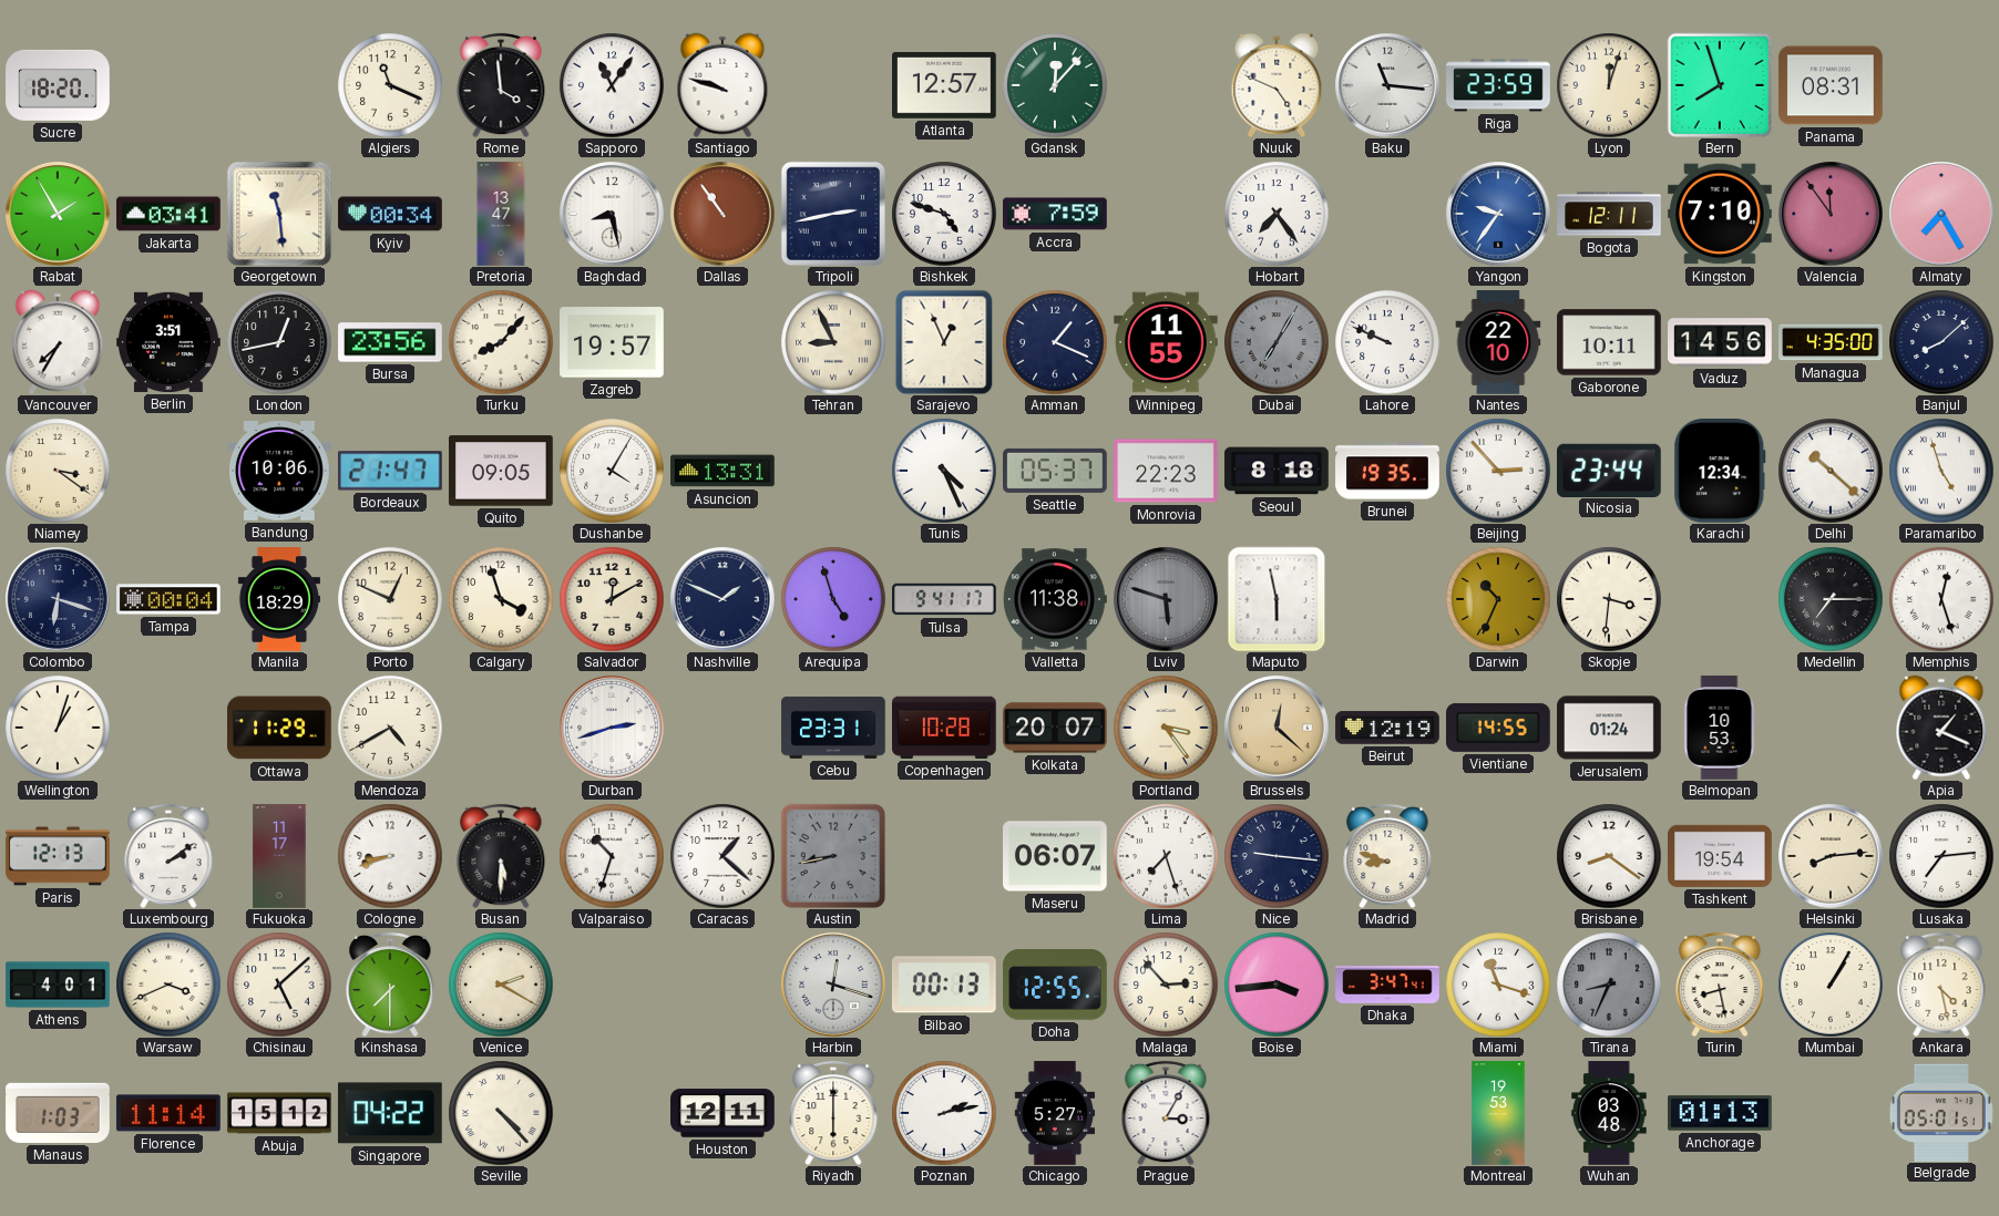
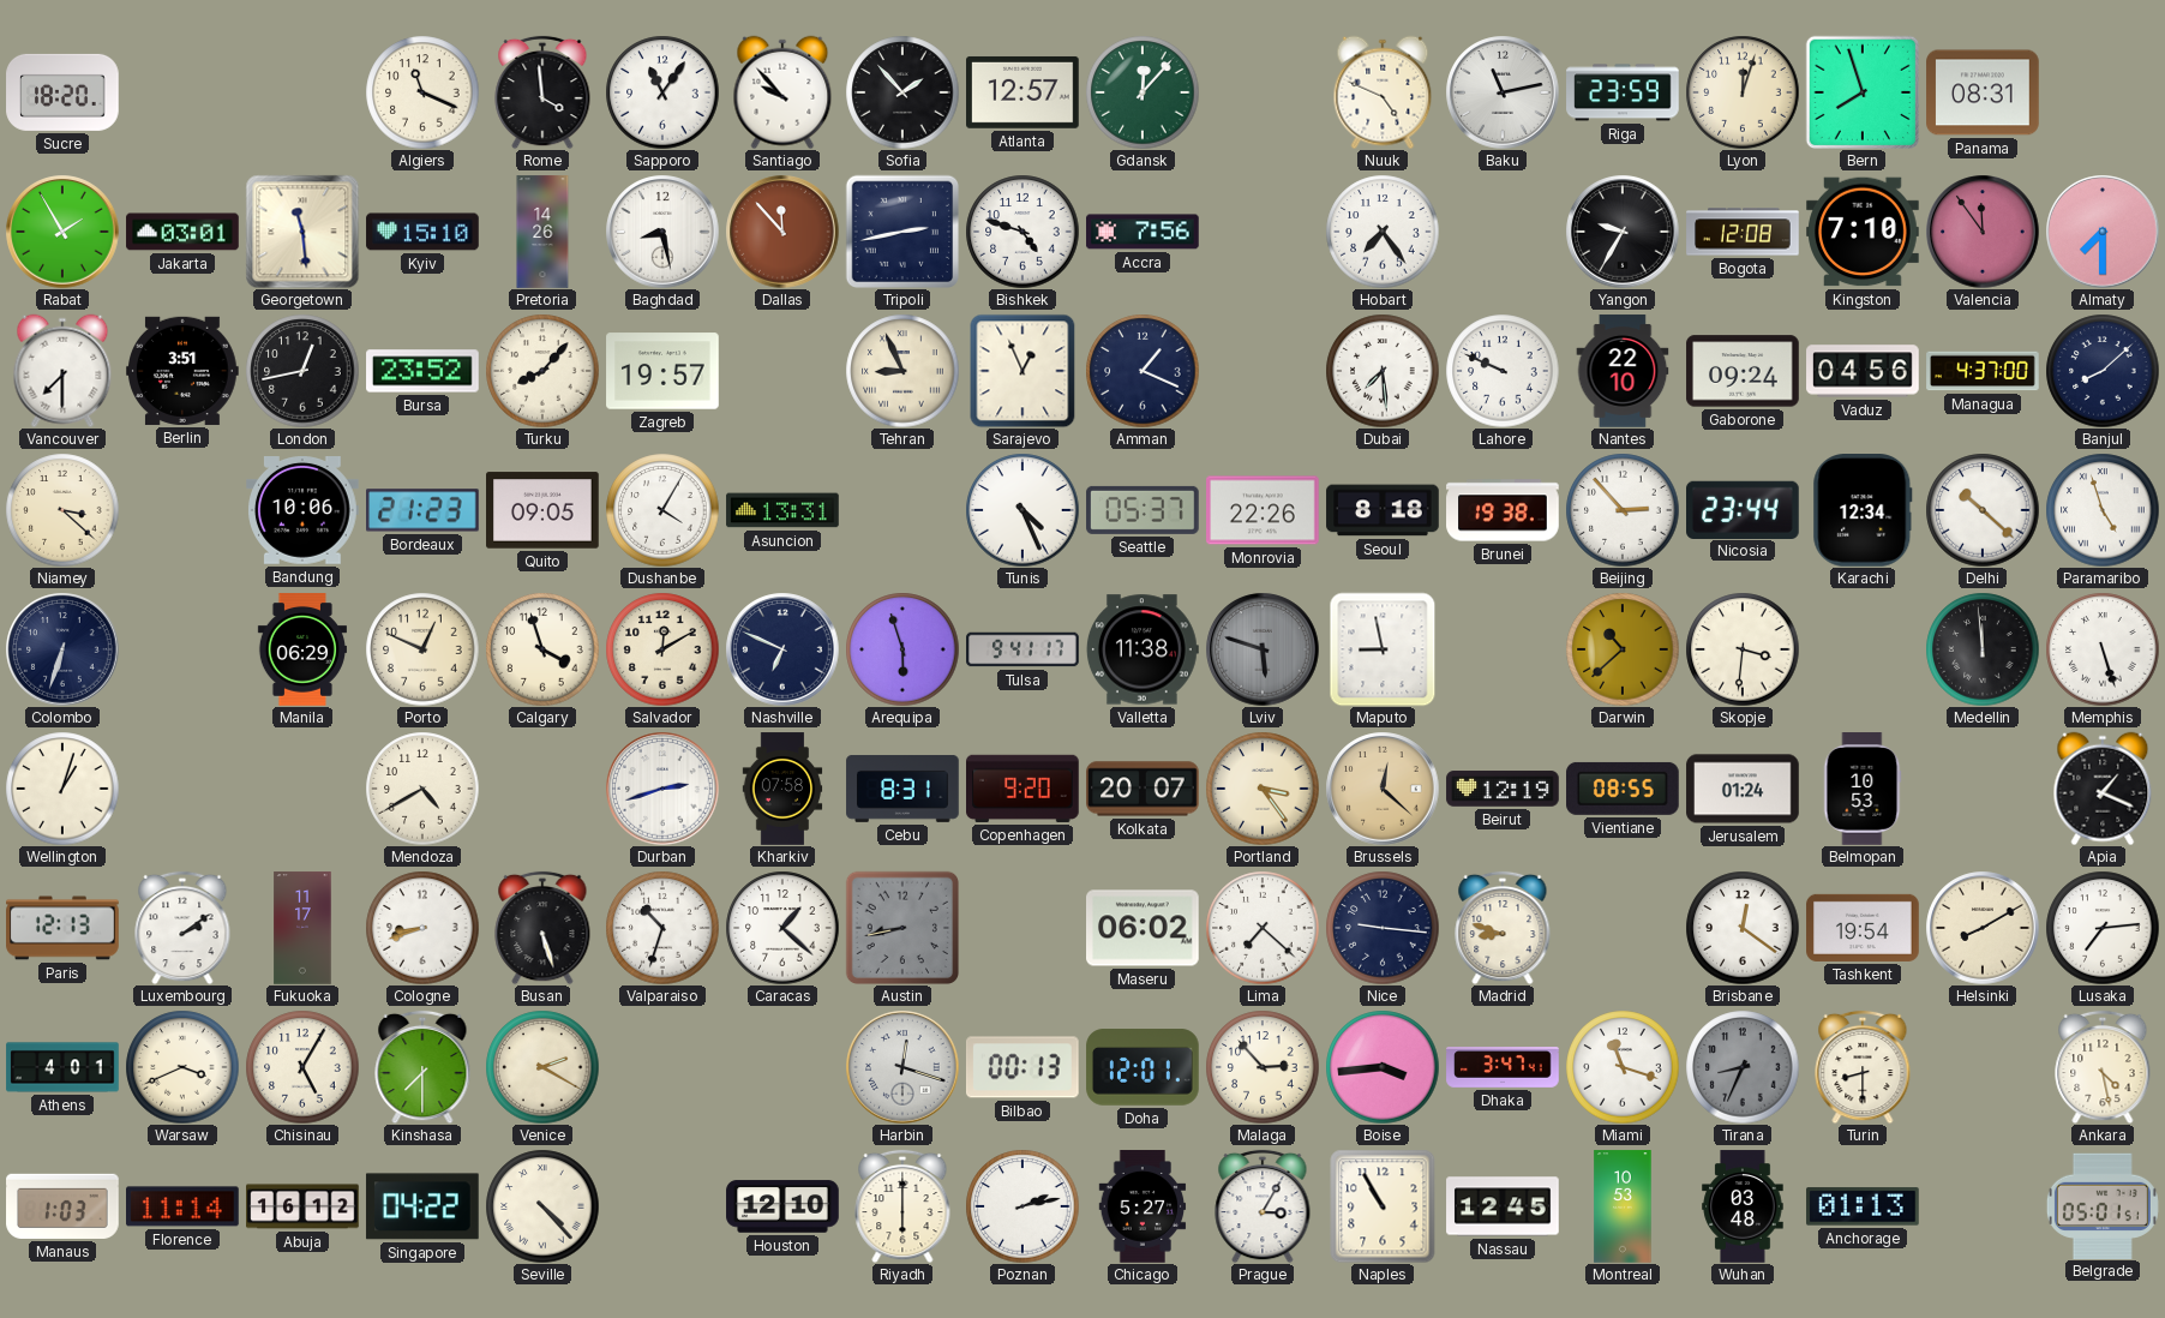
Santiago: 9:48 -> 9:53 (782, 92)
Sofia: none -> 1:53 (902, 92)
Baku: 11:16 -> 11:13 (1503, 92)
Jakarta: 03:41 -> 03:01 (182, 232)
Kyiv: 00:34 -> 15:10 (422, 232)
Pretoria: 13:47 -> 14:26 (542, 232)
Dallas: 10:54 -> 11:53 (782, 232)
Accra: 7:59 -> 7:56 (1144, 232)
Yangon: 9:36 -> 9:35 (1623, 232)
Yangon dial: blue -> black (1623, 232)
Bogota: 12:11 -> 12:08 (1743, 232)
Almaty: 7:25 -> 7:30 (2103, 232)
Vancouver: 7:35 -> 7:30 (62, 371)
Bursa: 23:56 -> 23:52 (422, 371)
Winnipeg: 11:55 -> none (1166, 342)
Dubai: 7:05 -> 7:29 (1383, 371)
Dubai dial: grey -> white (1383, 371)
Gaborone: 10:11 -> 09:24 (1743, 371)
Vaduz: 14:56 -> 04:56 (1863, 371)
Managua: 4:35 -> 4:37 (1983, 371)
Niamey: 3:21 -> 3:22 (62, 510)
Bordeaux: 21:47 -> 21:23 (424, 510)
Monrovia: 22:23 -> 22:26 (1263, 510)
Brunei: 19:35 -> 19:38 (1503, 510)
Colombo: 6:18 -> 6:33 (62, 649)
Tampa: 00:04 -> none (168, 599)
Manila: 18:29 -> 06:29 (302, 649)
Nashville: 1:49 -> 6:49 (782, 649)
Arequipa: 4:57 -> 5:57 (902, 649)
Maputo: 5:58 -> 8:58 (1383, 649)
Darwin: 10:34 -> 10:38 (1623, 649)
Medellin: 7:15 -> 11:59 (1983, 649)
Memphis: 12:27 -> 5:27 (2103, 649)
Ottawa: 11:29 -> none (279, 728)
Kharkiv: none -> 07:58 (782, 789)
Cebu: 23:31 -> 8:31 (902, 789)
Copenhagen: 10:28 -> 9:20 (1024, 789)
Vientiane: 14:55 -> 08:55 (1624, 789)
Busan: 5:30 -> 5:27 (542, 928)
Maseru: 06:07 -> 06:02 (1144, 928)
Lima: 7:27 -> 7:22 (1263, 928)
Brisbane: 8:21 -> 12:21 (1743, 928)
Helsinki: 8:14 -> 8:10 (1983, 928)
Chisinau: 5:08 -> 5:05 (302, 1067)
Doha: 12:55 -> 12:01 (1143, 1067)
Turin: 8:28 -> 8:30 (1863, 1067)
Mumbai: 1:05 -> none (1831, 985)
Abuja: 15:12 -> 16:12 (302, 1206)
Houston: 12:11 -> 12:10 (782, 1206)
Naples: none -> 10:55 (1383, 1206)
Nassau: none -> 12:45 (1503, 1206)
Montreal: 19:53 -> 10:53 (1623, 1206)
